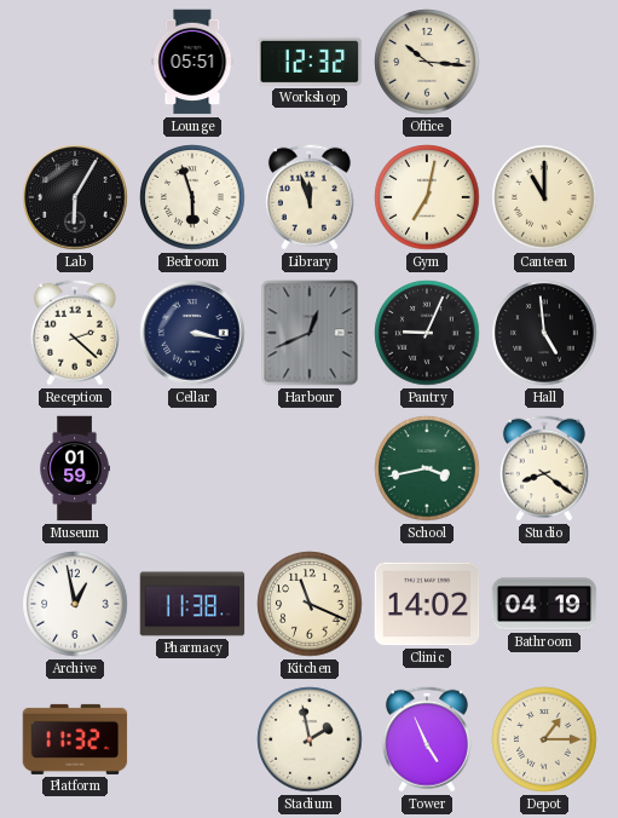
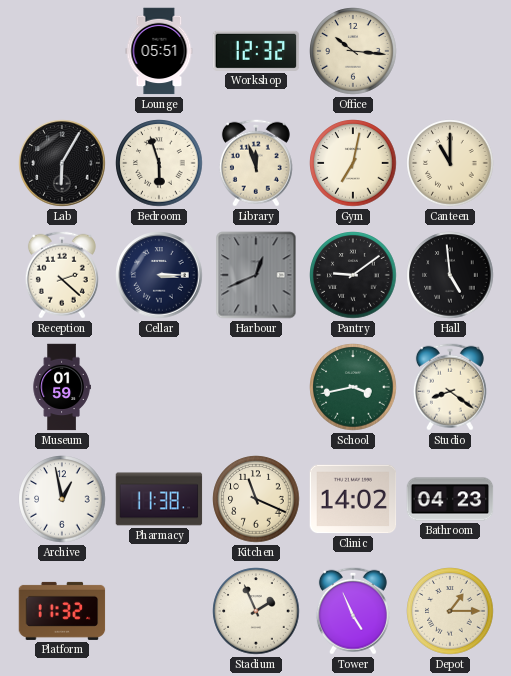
Cellar: 3:17 -> 3:15 (159, 275)
Pantry: 9:04 -> 9:09 (353, 275)
Bathroom: 04:19 -> 04:23 (450, 499)
Stadium: 1:58 -> 1:56 (256, 611)
